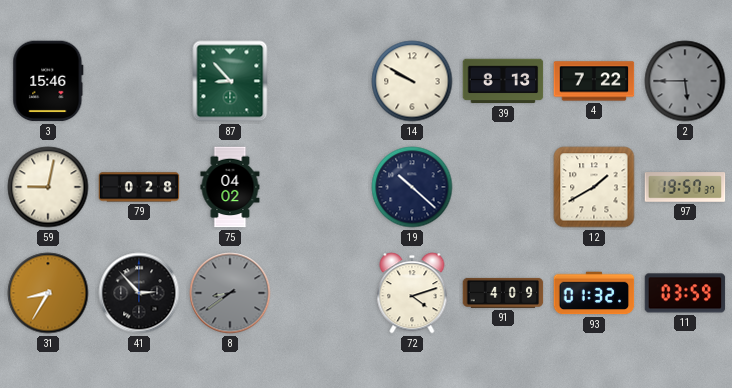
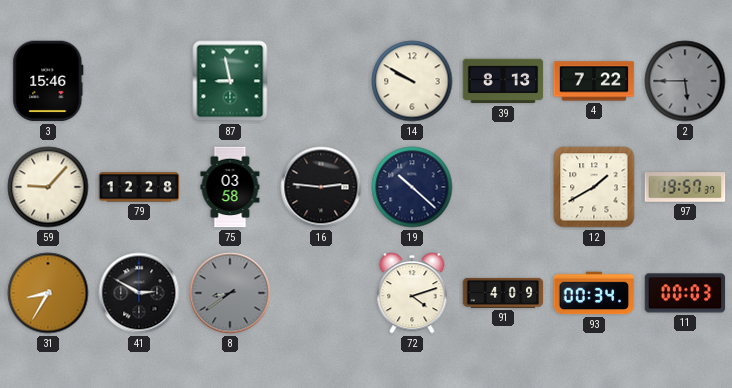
87: 8:53 -> 8:58 (230, 81)
59: 9:02 -> 9:07 (48, 187)
79: 0:28 -> 12:28 (139, 187)
75: 04:02 -> 03:58 (230, 187)
16: none -> 2:46 (321, 187)
41: 2:53 -> 2:50 (139, 293)
93: 01:32 -> 00:34 (594, 293)
11: 03:59 -> 00:03 (685, 293)
